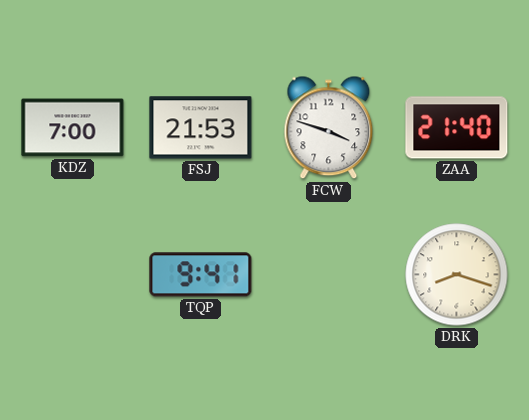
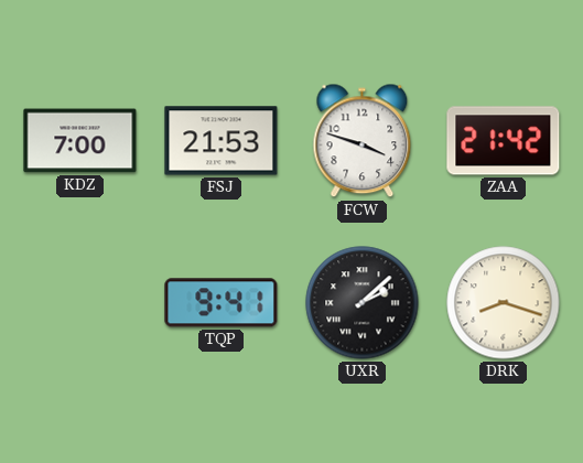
ZAA: 21:40 -> 21:42 (504, 141)
UXR: none -> 2:08 (363, 303)
